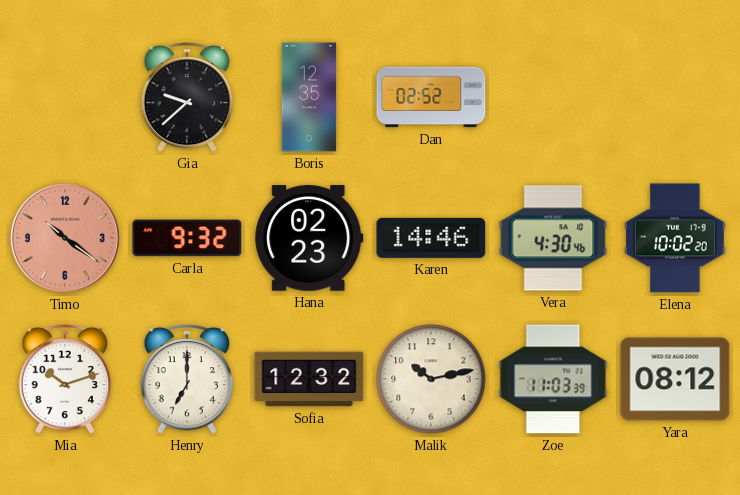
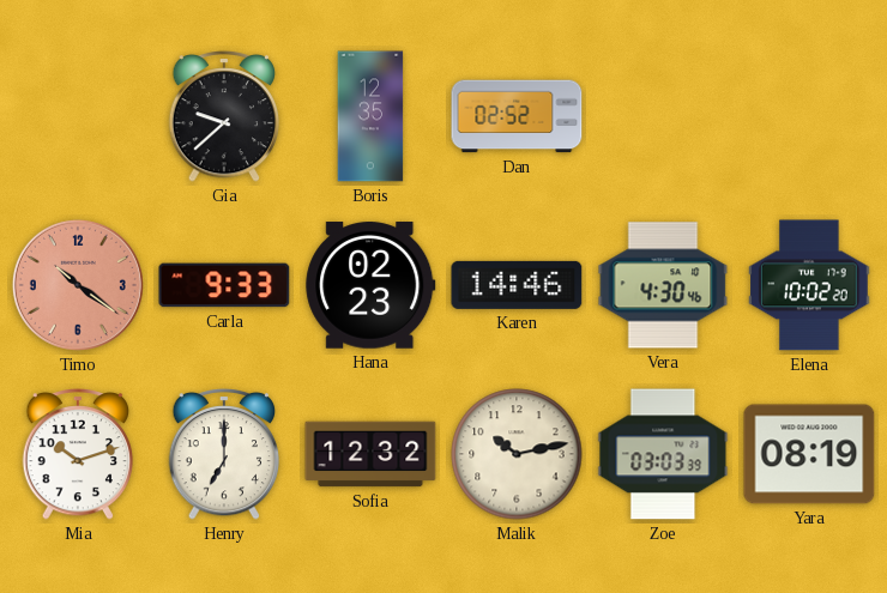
Carla: 9:32 -> 9:33 (224, 285)
Zoe: 11:03 -> 03:03 (663, 454)
Yara: 08:12 -> 08:19 (809, 454)
